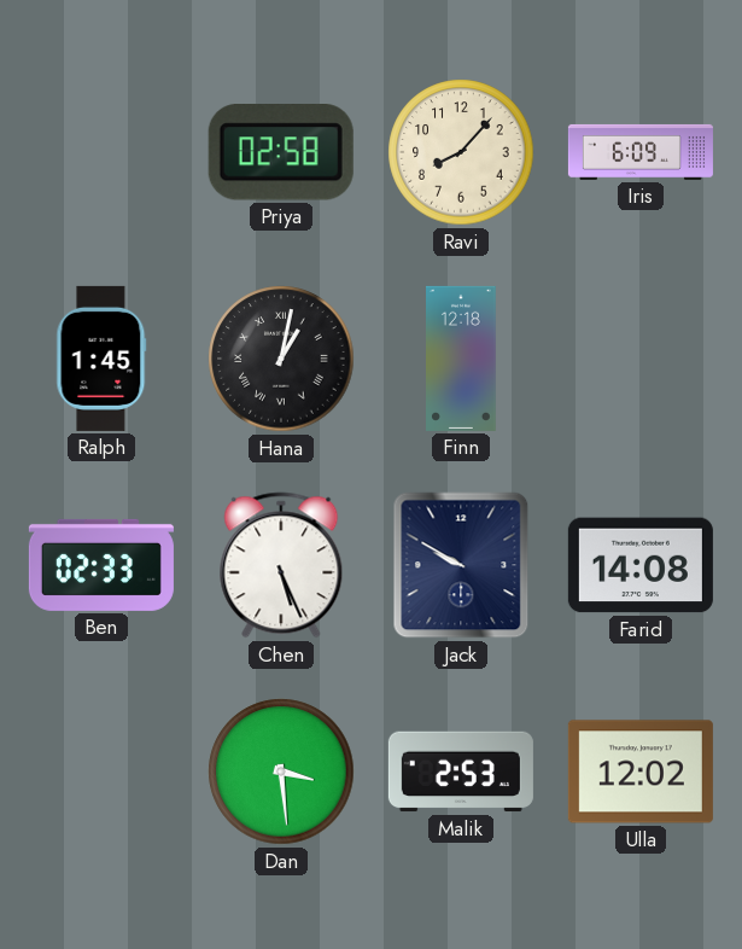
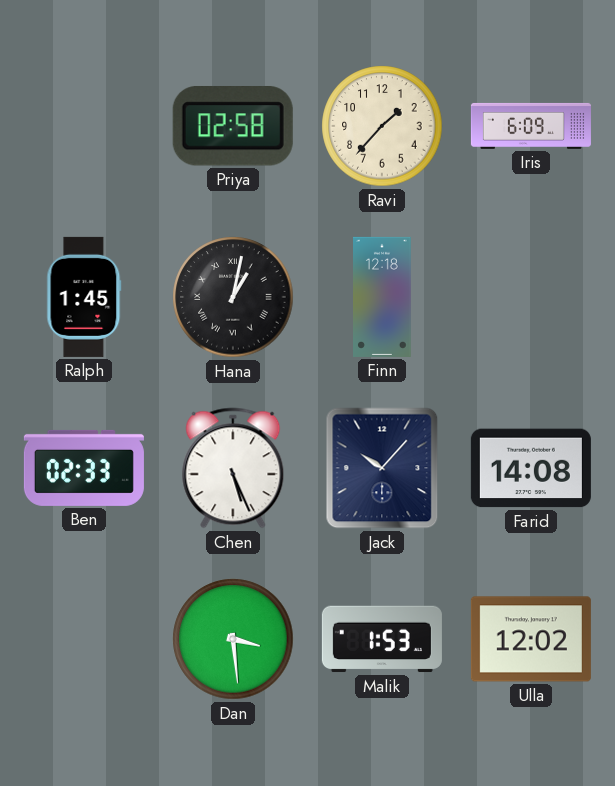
Ravi: 8:07 -> 1:37 (382, 126)
Jack: 9:50 -> 10:07 (382, 468)
Malik: 2:53 -> 1:53 (382, 639)
